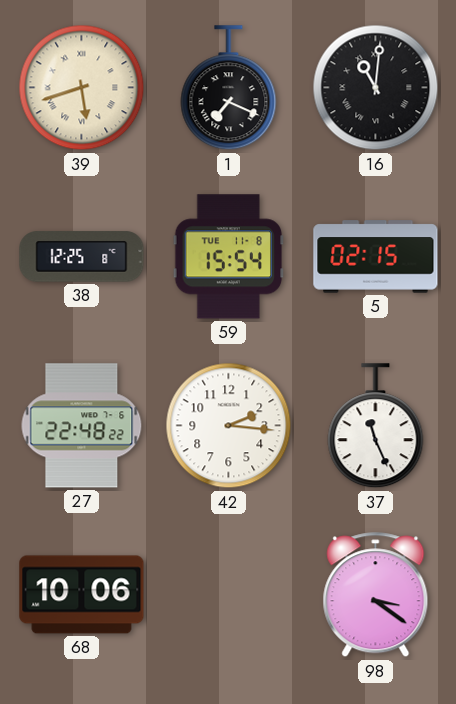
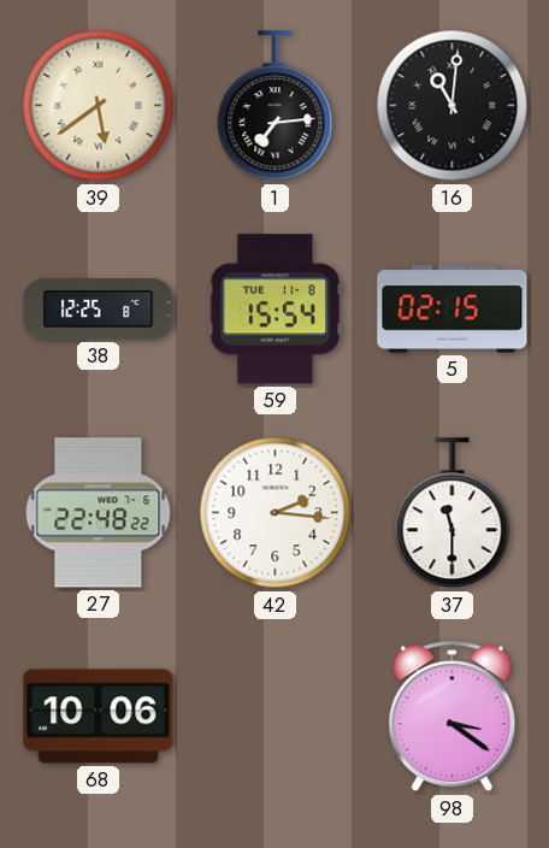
39: 5:42 -> 5:39 (99, 106)
1: 7:19 -> 7:14 (276, 106)
37: 11:26 -> 11:30 (453, 513)
